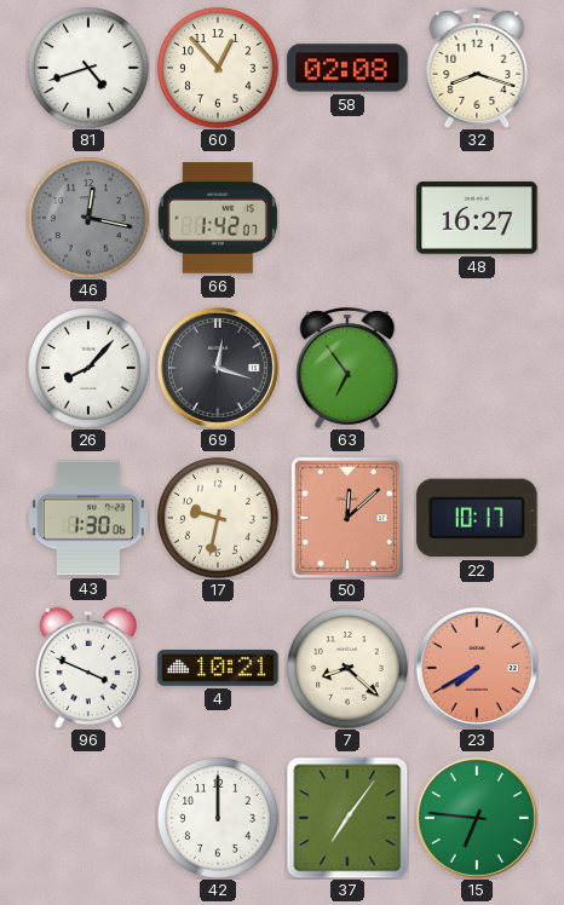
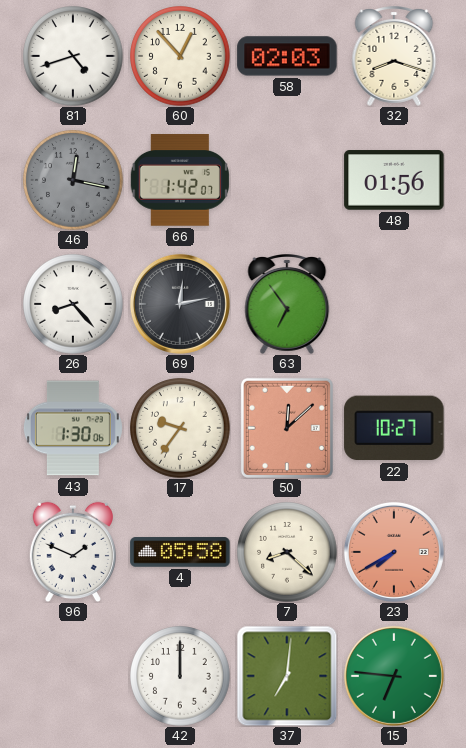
58: 02:08 -> 02:03 (287, 56)
48: 16:27 -> 01:56 (394, 180)
26: 8:07 -> 8:23 (73, 304)
69: 12:18 -> 12:13 (180, 304)
17: 9:32 -> 9:36 (180, 428)
22: 10:17 -> 10:27 (394, 428)
96: 3:49 -> 1:49 (73, 552)
4: 10:21 -> 05:58 (180, 552)
37: 7:06 -> 7:01 (287, 676)
